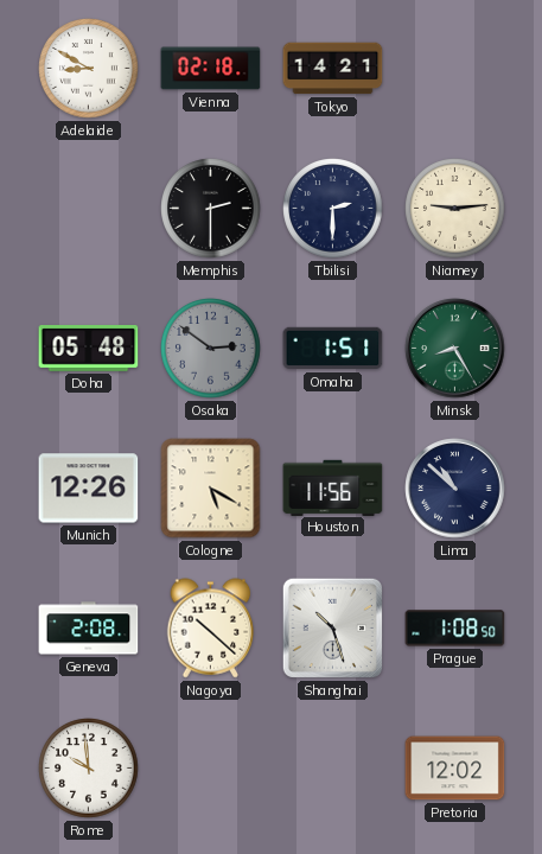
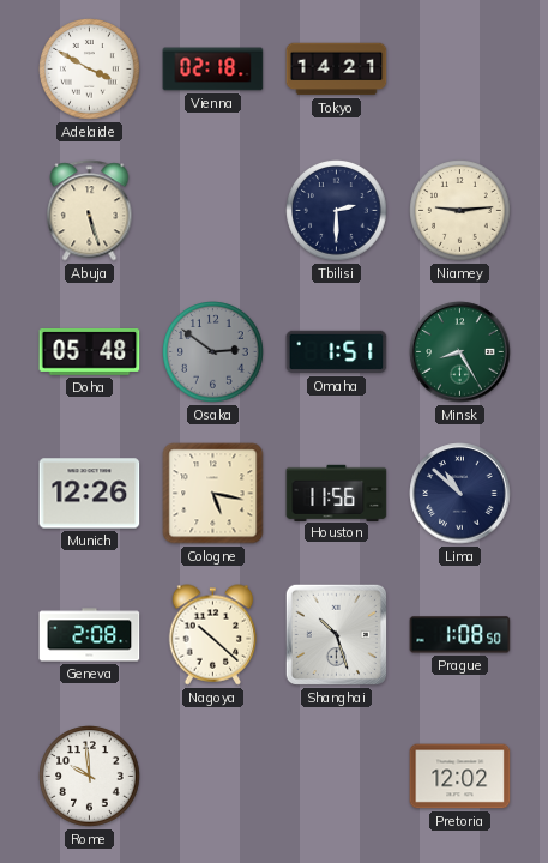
Adelaide: 8:50 -> 3:50 (90, 70)
Abuja: none -> 5:27 (90, 211)
Memphis: 2:30 -> none (211, 209)
Cologne: 5:20 -> 5:17 (213, 494)
